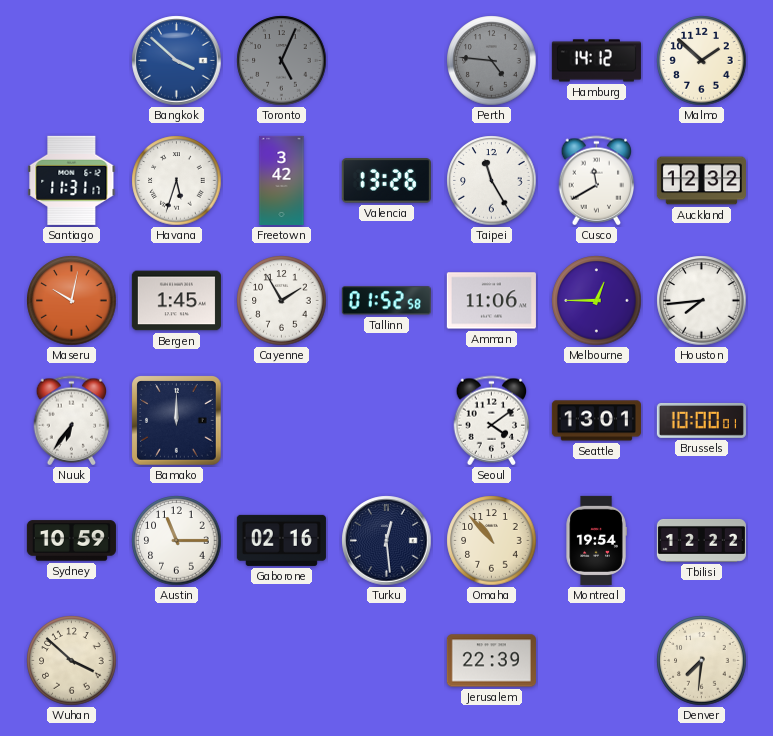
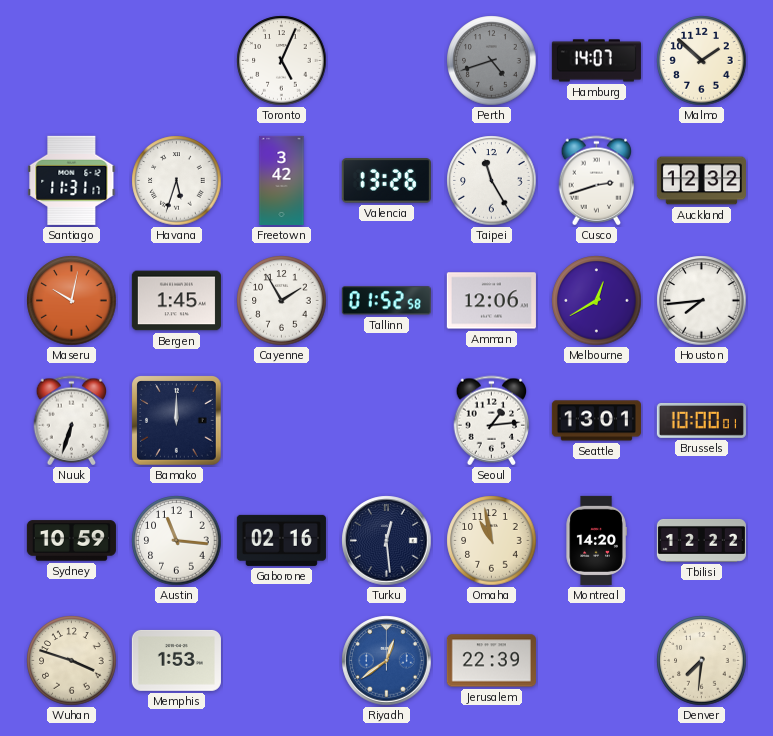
Bangkok: 3:52 -> none (177, 61)
Toronto dial: grey -> white (282, 61)
Perth: 4:46 -> 4:42 (492, 61)
Hamburg: 14:12 -> 14:07 (596, 61)
Cusco: 11:40 -> 2:42 (597, 181)
Amman: 11:06 -> 12:06 (491, 301)
Melbourne: 12:45 -> 12:40 (597, 301)
Nuuk: 6:36 -> 6:33 (72, 421)
Seoul: 4:09 -> 1:14 (492, 421)
Austin: 11:15 -> 11:16 (177, 541)
Omaha: 10:53 -> 10:58 (492, 541)
Montreal: 19:54 -> 14:20 (596, 540)
Wuhan: 3:52 -> 3:48 (72, 661)
Memphis: none -> 1:53 (176, 660)
Riyadh: none -> 12:39 (387, 661)
